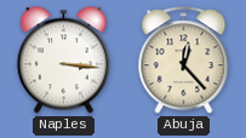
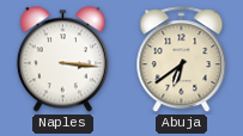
Abuja: 12:23 -> 6:39 (182, 60)
